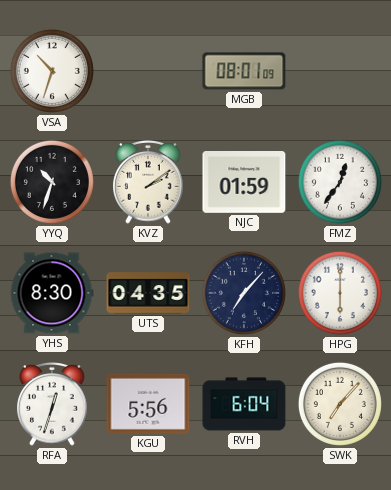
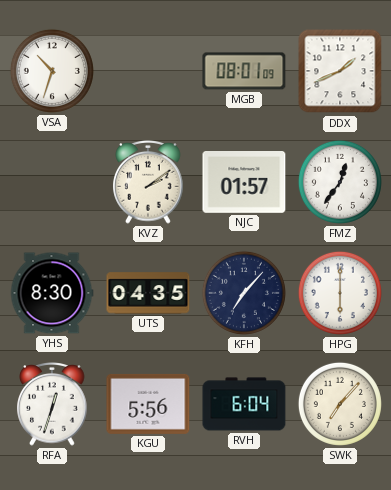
DDX: none -> 1:41 (340, 71)
YYQ: 10:33 -> none (52, 182)
NJC: 01:59 -> 01:57 (244, 183)
